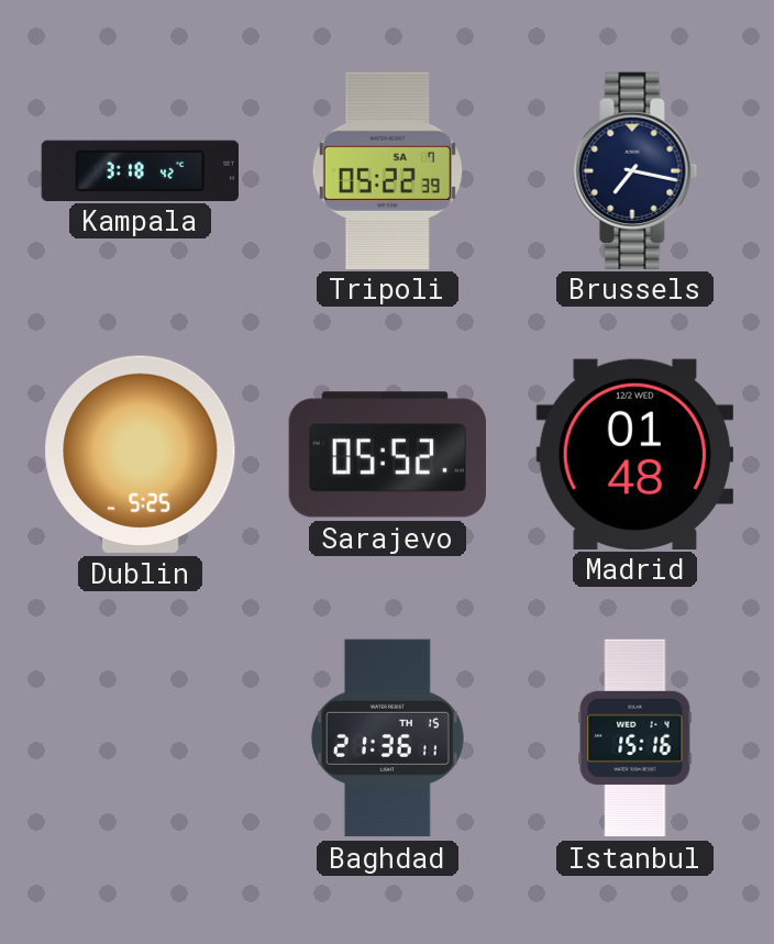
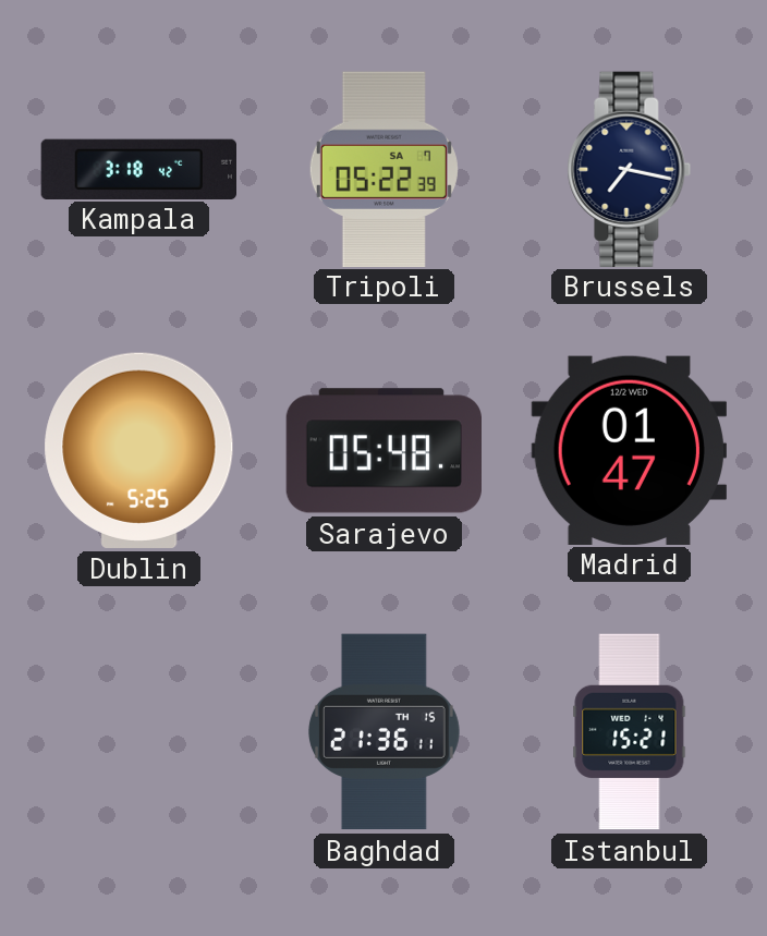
Sarajevo: 05:52 -> 05:48 (384, 451)
Madrid: 01:48 -> 01:47 (629, 450)
Istanbul: 15:16 -> 15:21 (630, 732)
